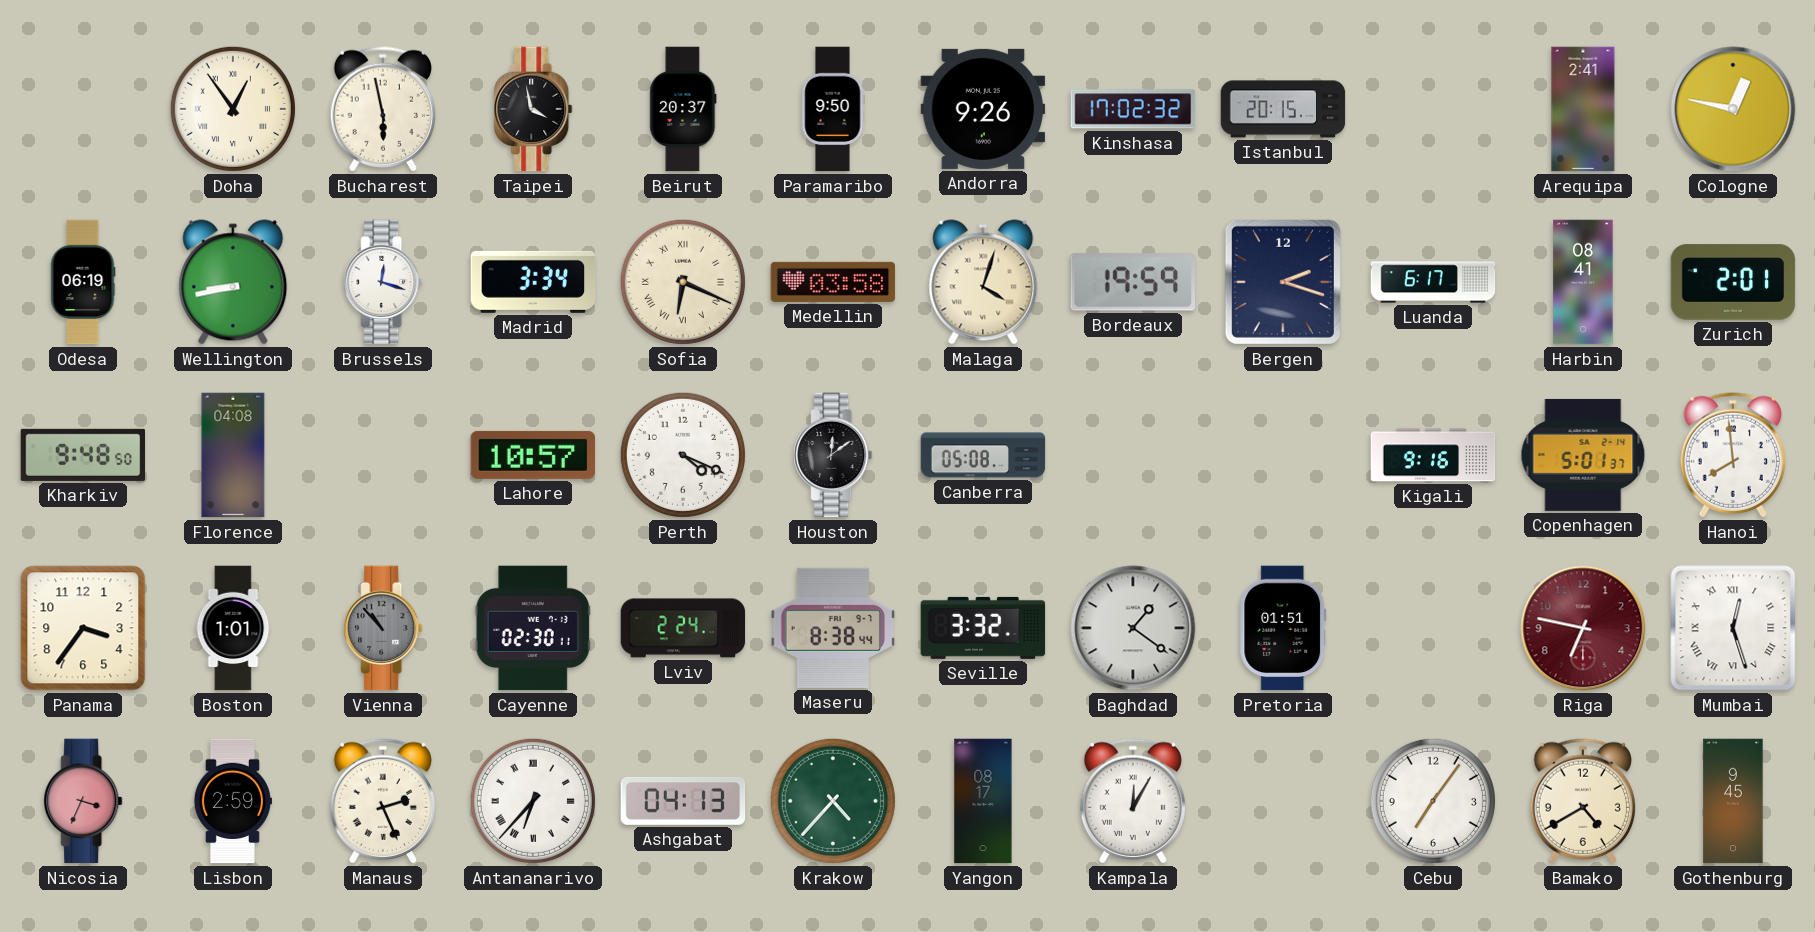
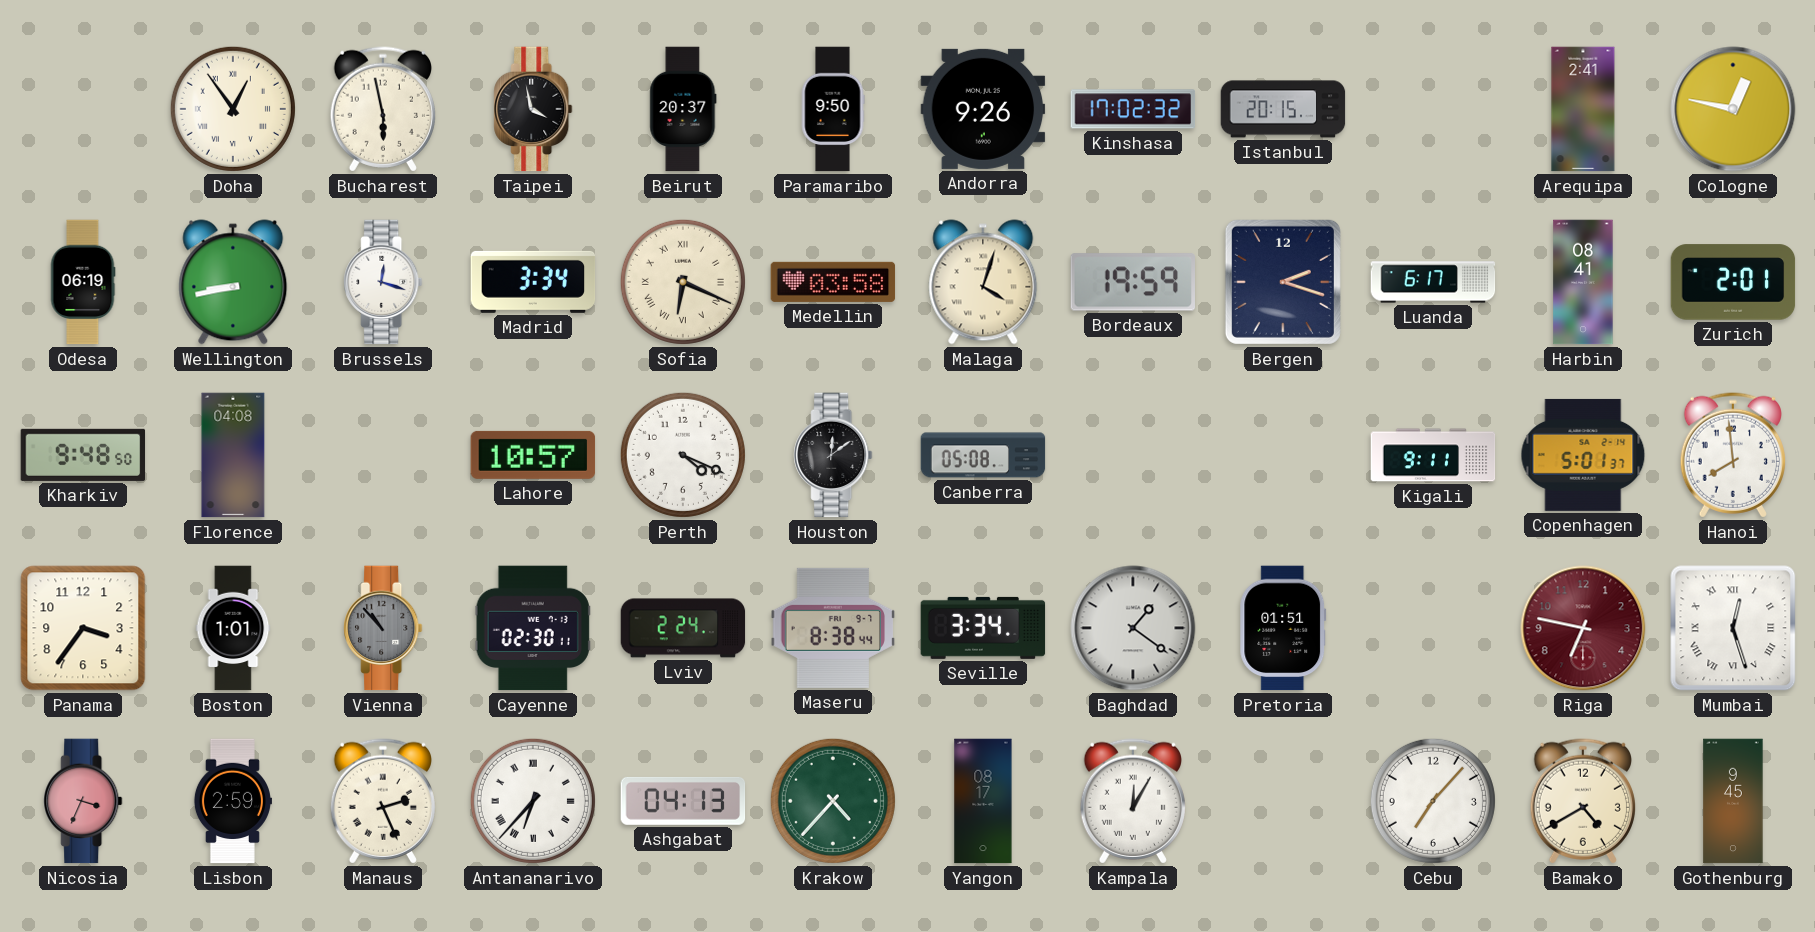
Kigali: 9:16 -> 9:11 (1433, 455)
Seville: 3:32 -> 3:34 (983, 628)
Cebu: 7:06 -> 7:07 (1433, 801)
